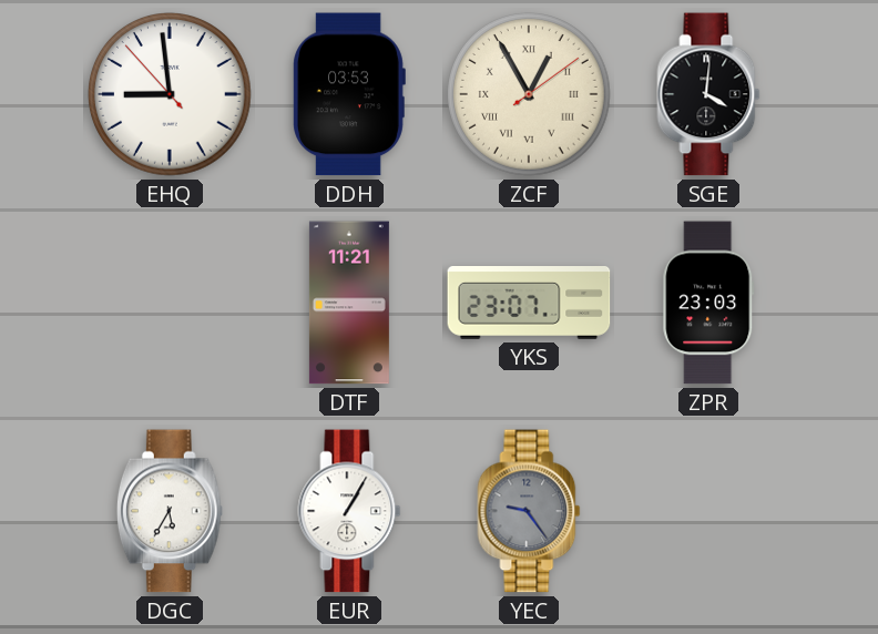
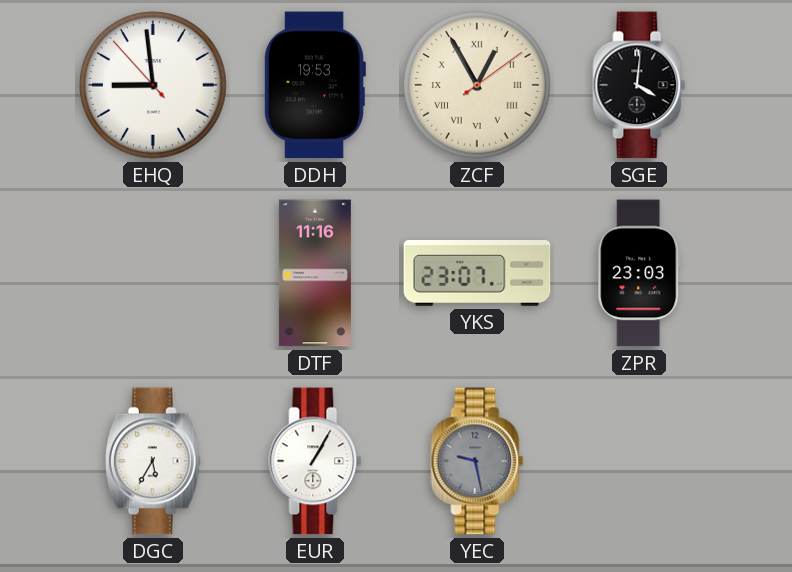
DDH: 03:53 -> 19:53 (315, 85)
DTF: 11:21 -> 11:16 (315, 273)
YEC: 9:24 -> 9:28 (477, 461)
